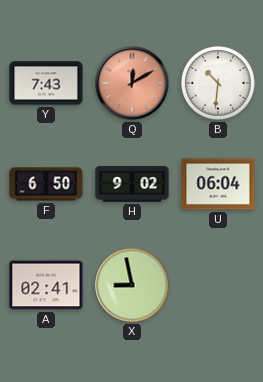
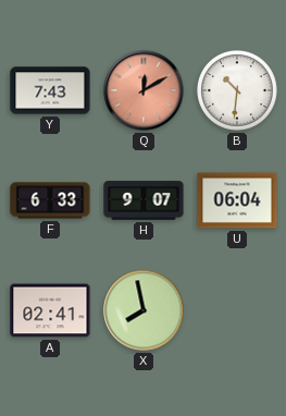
F: 6:50 -> 6:33 (50, 200)
H: 9:02 -> 9:07 (144, 200)
X: 8:58 -> 7:58 (144, 310)
